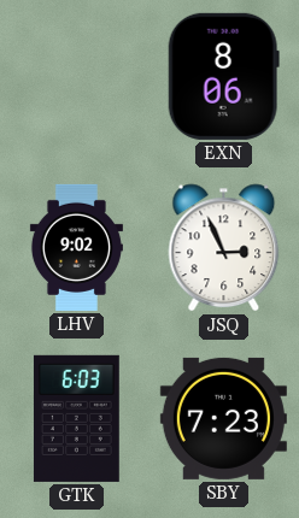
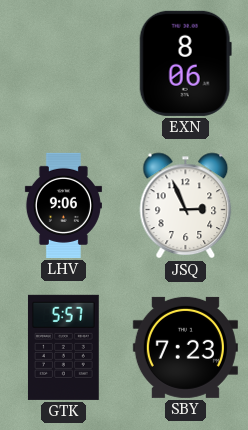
LHV: 9:02 -> 9:06 (63, 205)
GTK: 6:03 -> 5:57 (63, 347)
